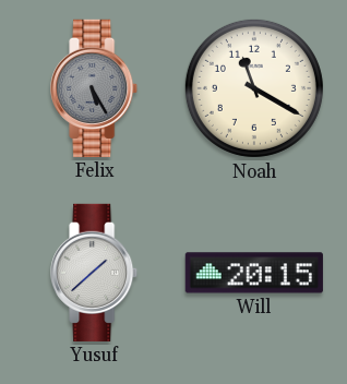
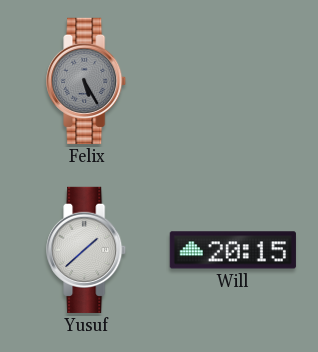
Noah: 11:20 -> none (254, 88)
